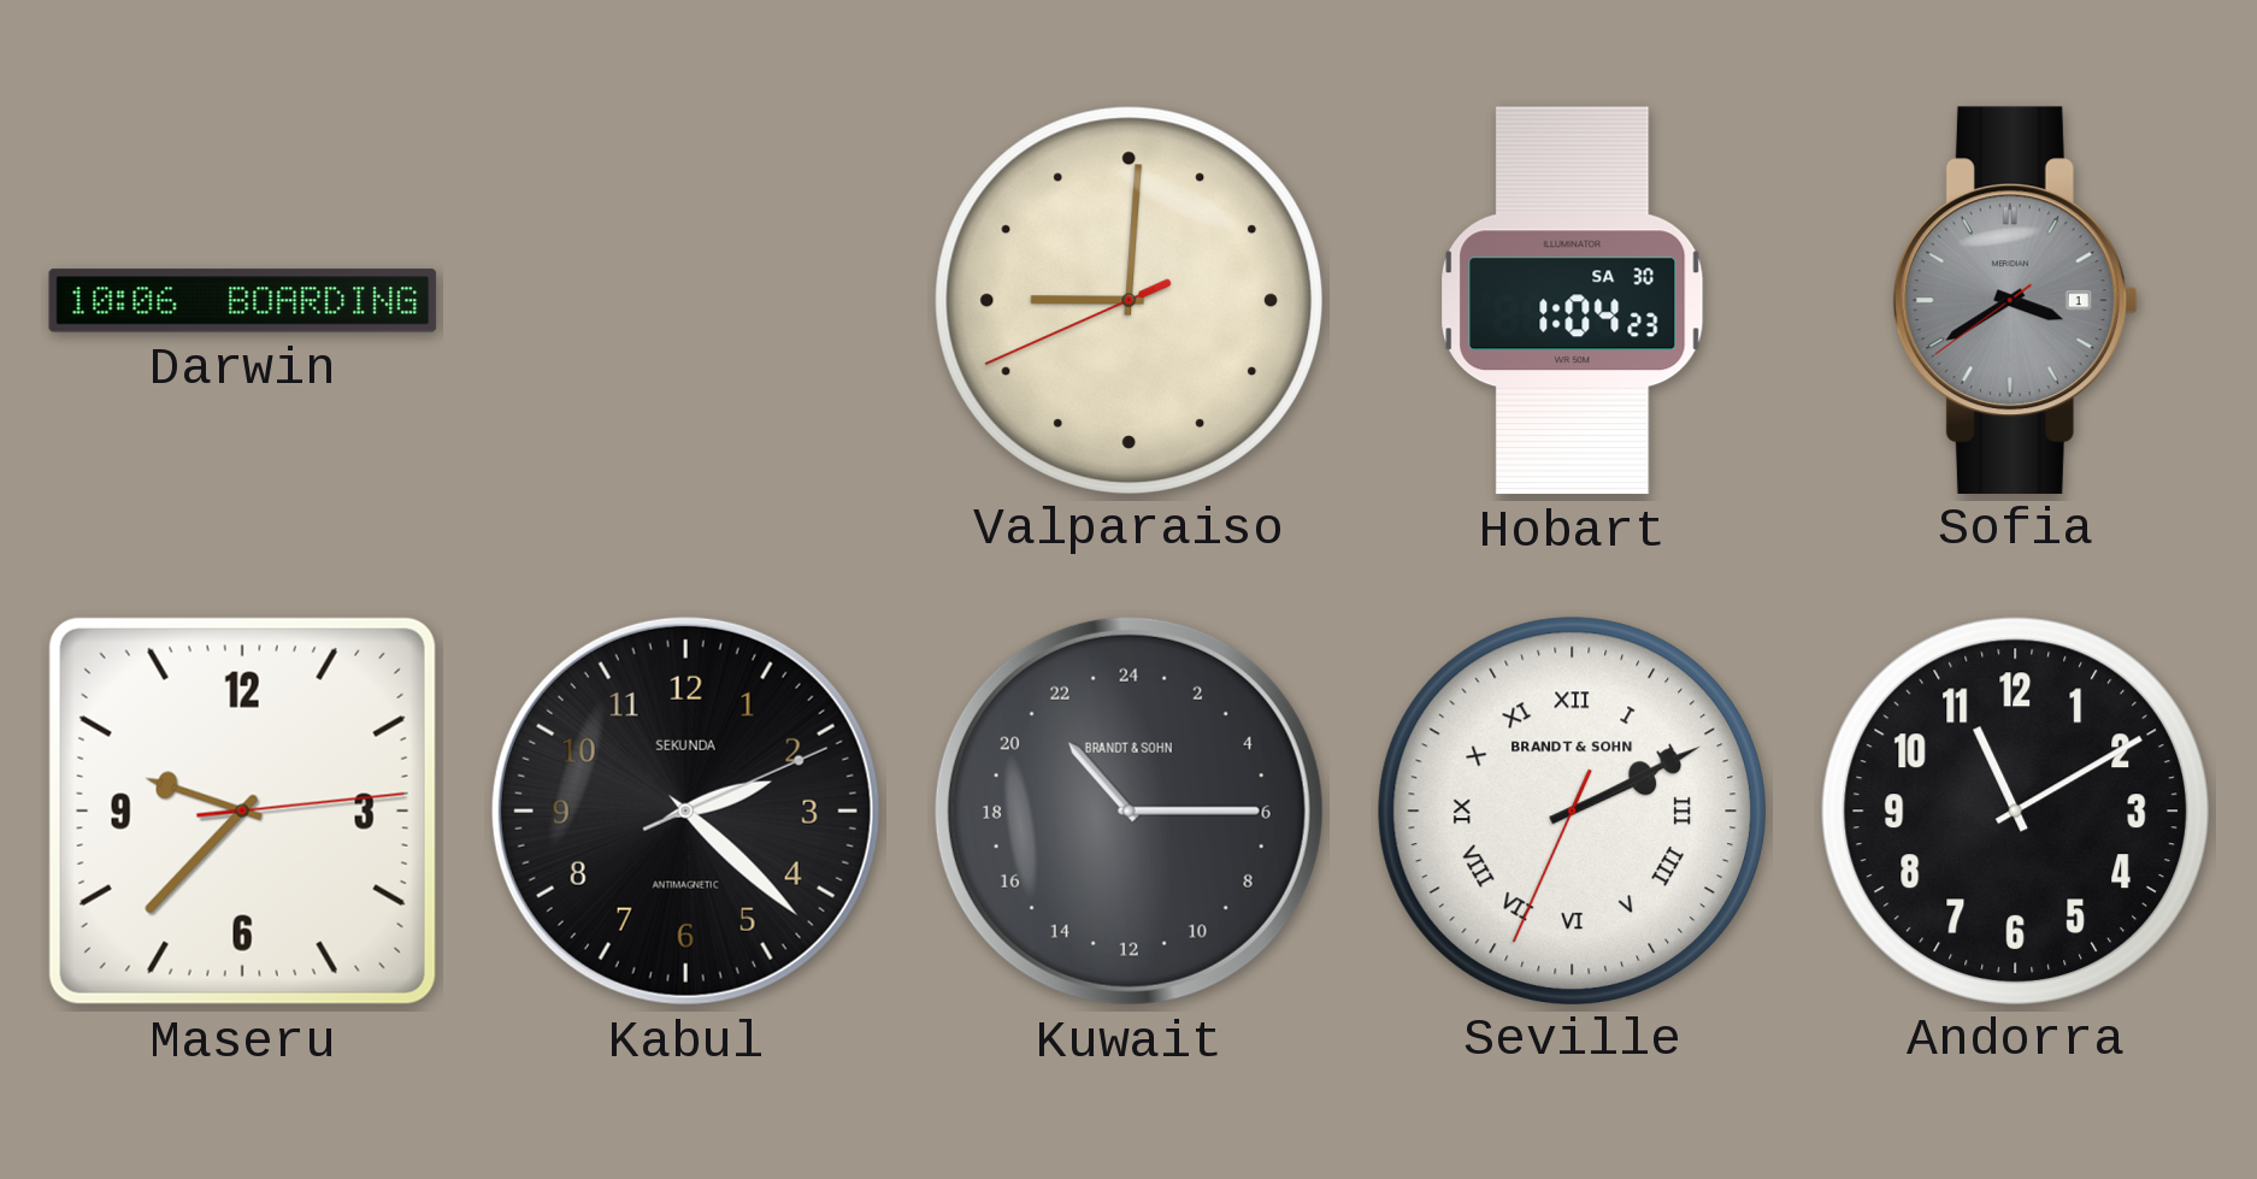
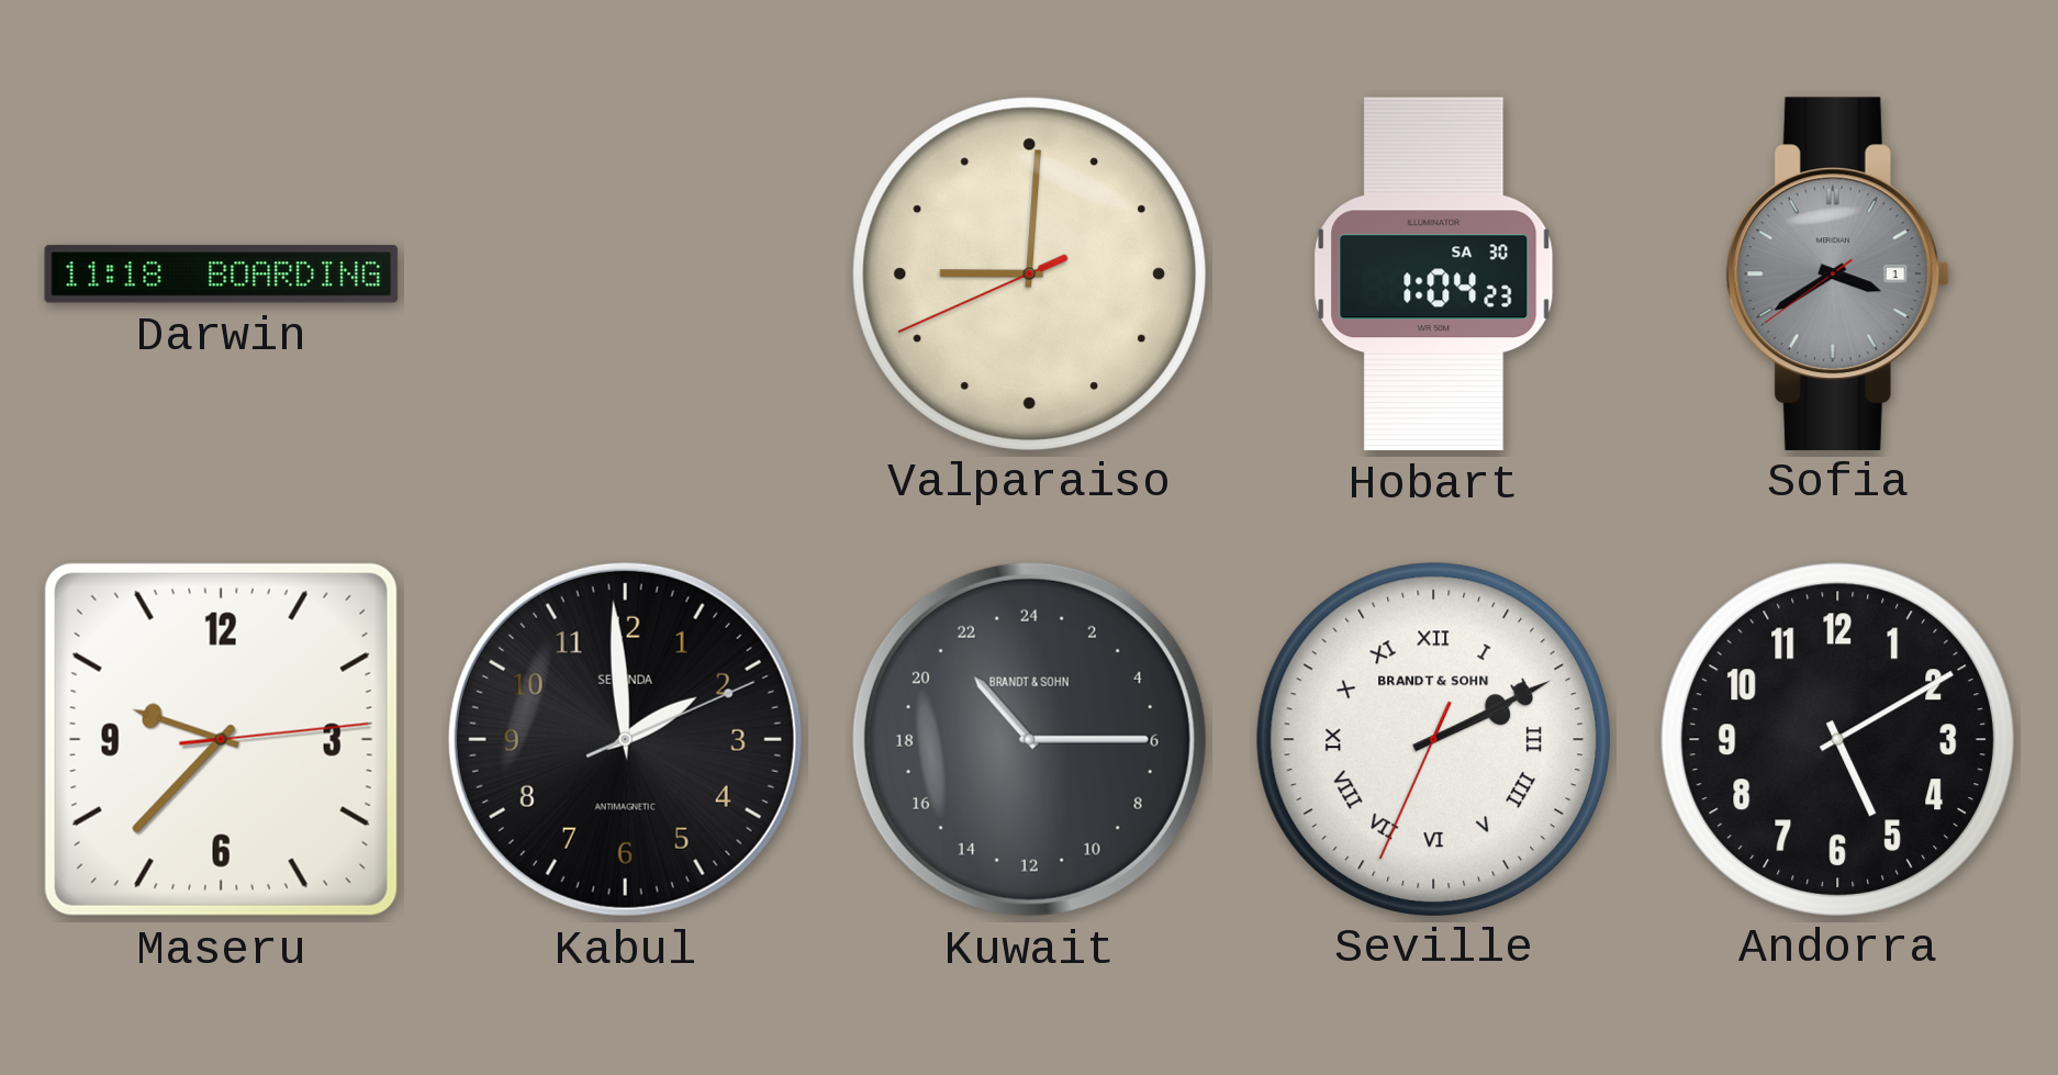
Darwin: 10:06 -> 11:18 (222, 275)
Kabul: 2:22 -> 1:59 (625, 739)
Andorra: 11:10 -> 5:10 (1837, 739)
